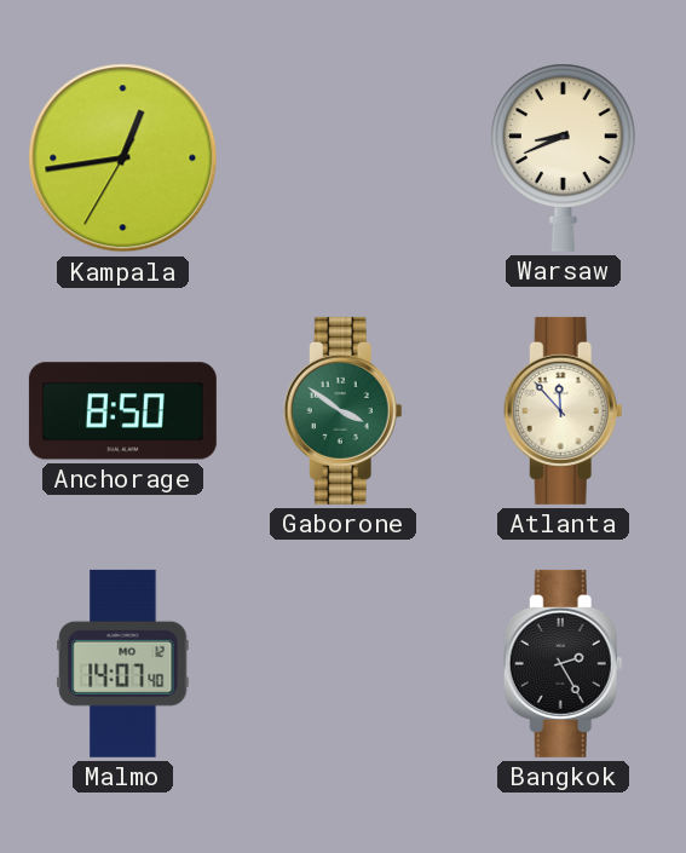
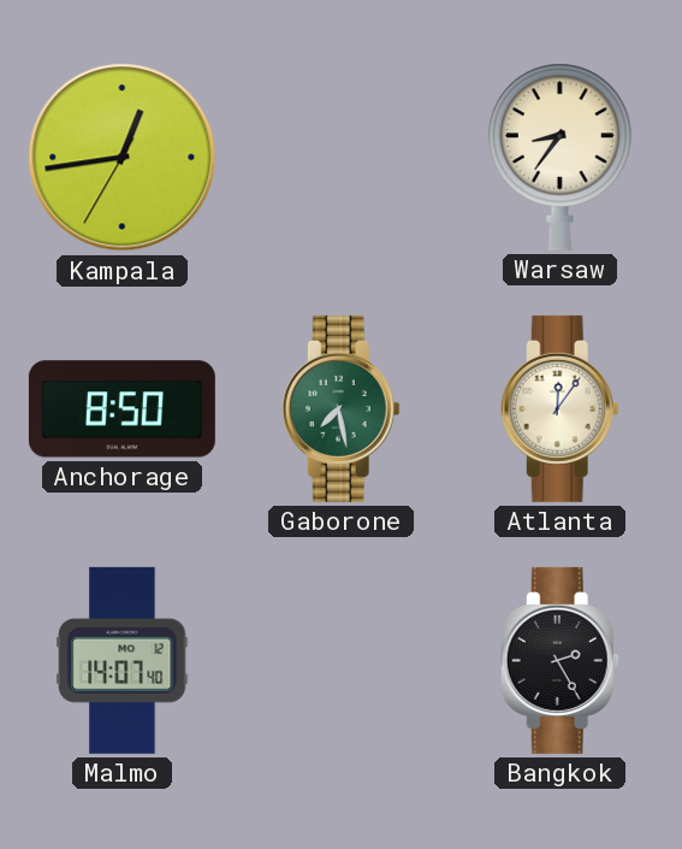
Warsaw: 8:41 -> 8:36 (561, 157)
Gaborone: 3:51 -> 7:28 (340, 408)
Atlanta: 11:53 -> 12:06 (559, 408)
